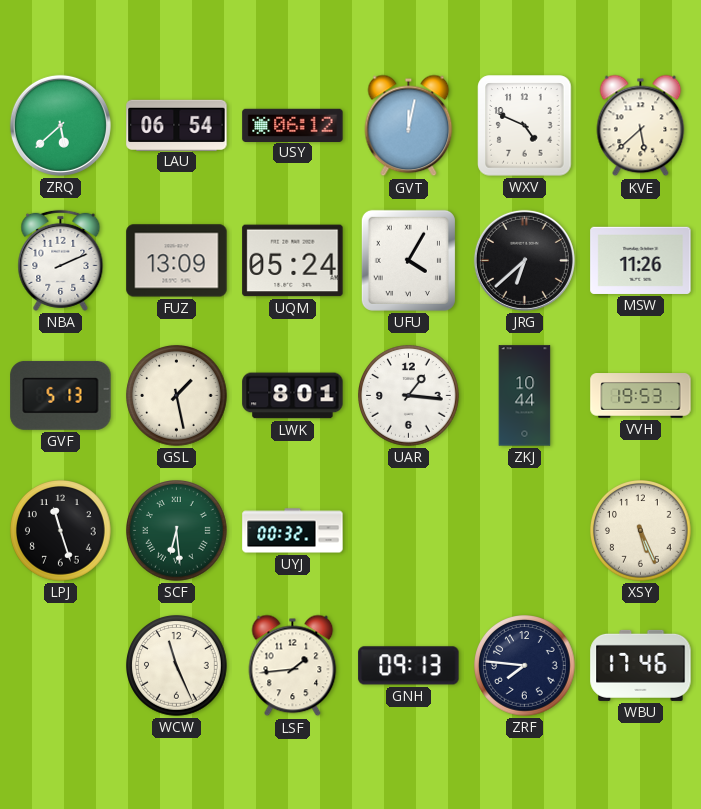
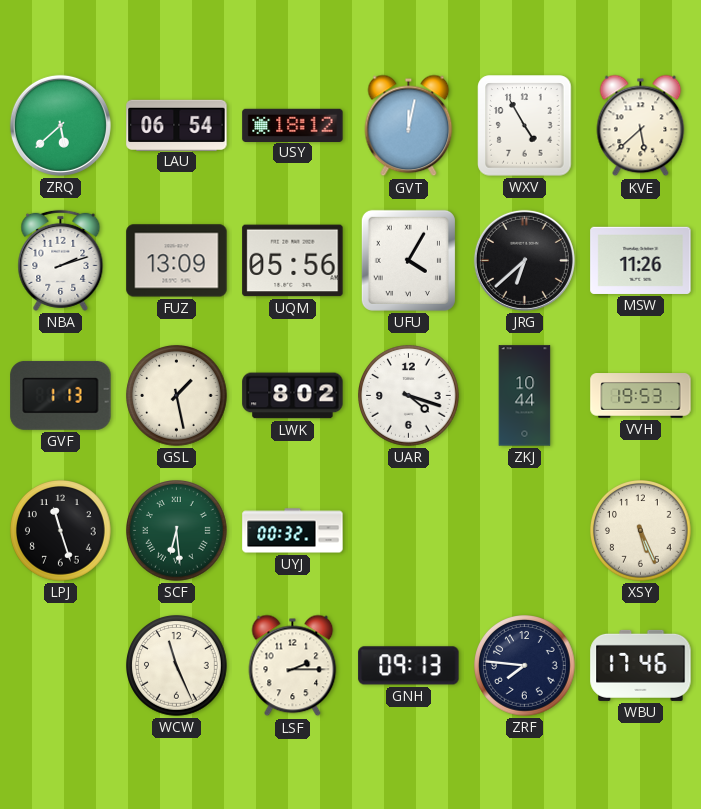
USY: 06:12 -> 18:12 (293, 125)
WXV: 4:49 -> 4:55 (525, 126)
NBA: 2:11 -> 2:12 (61, 260)
UQM: 05:24 -> 05:56 (293, 261)
GVF: 5:13 -> 1:13 (61, 395)
LWK: 8:01 -> 8:02 (293, 396)
UAR: 1:16 -> 4:18 (409, 396)
LSF: 1:44 -> 2:15 (293, 666)
